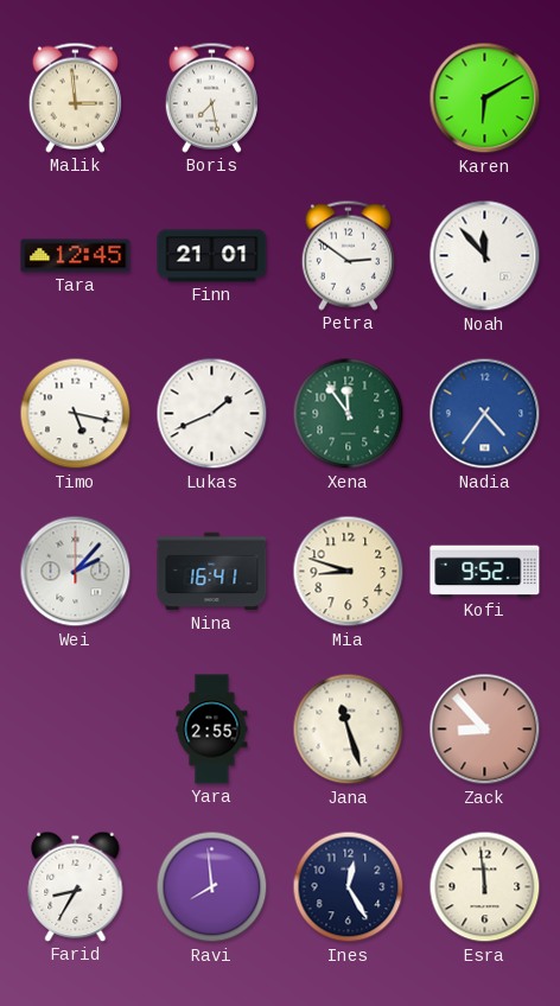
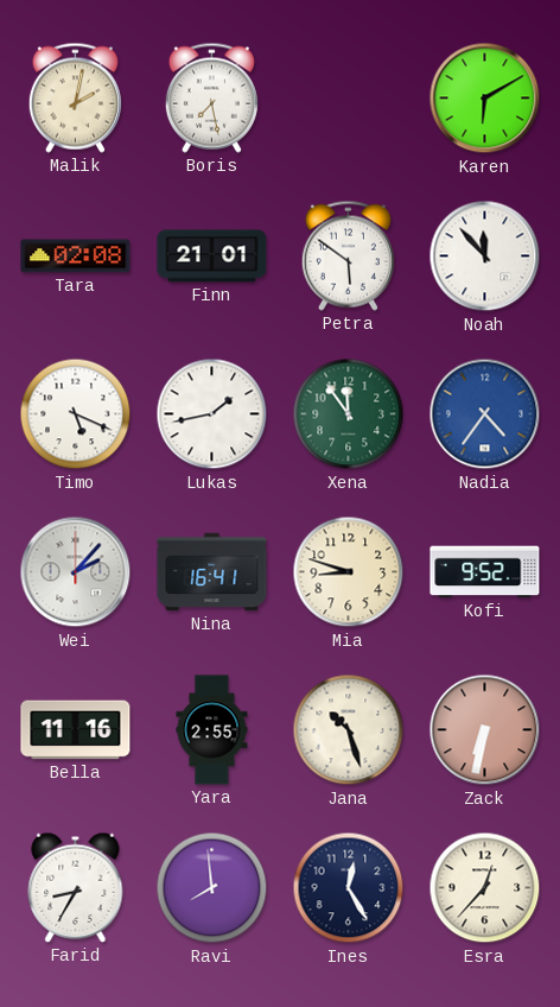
Malik: 2:59 -> 2:02 (75, 97)
Tara: 12:45 -> 02:08 (76, 256)
Petra: 2:51 -> 5:51 (348, 255)
Timo: 5:17 -> 5:19 (76, 414)
Lukas: 1:41 -> 1:43 (212, 414)
Bella: none -> 11:16 (76, 730)
Jana: 11:27 -> 10:27 (349, 730)
Zack: 8:53 -> 6:32 (485, 730)
Esra: 11:59 -> 12:37 (485, 888)
